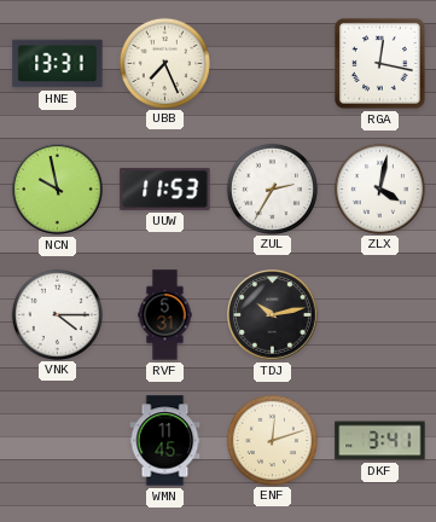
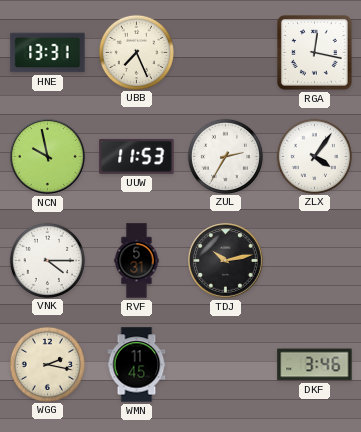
ZLX: 4:02 -> 4:06 (314, 156)
WGG: none -> 2:17 (47, 364)
ENF: 12:12 -> none (272, 440)
DKF: 3:41 -> 3:46 (315, 365)
